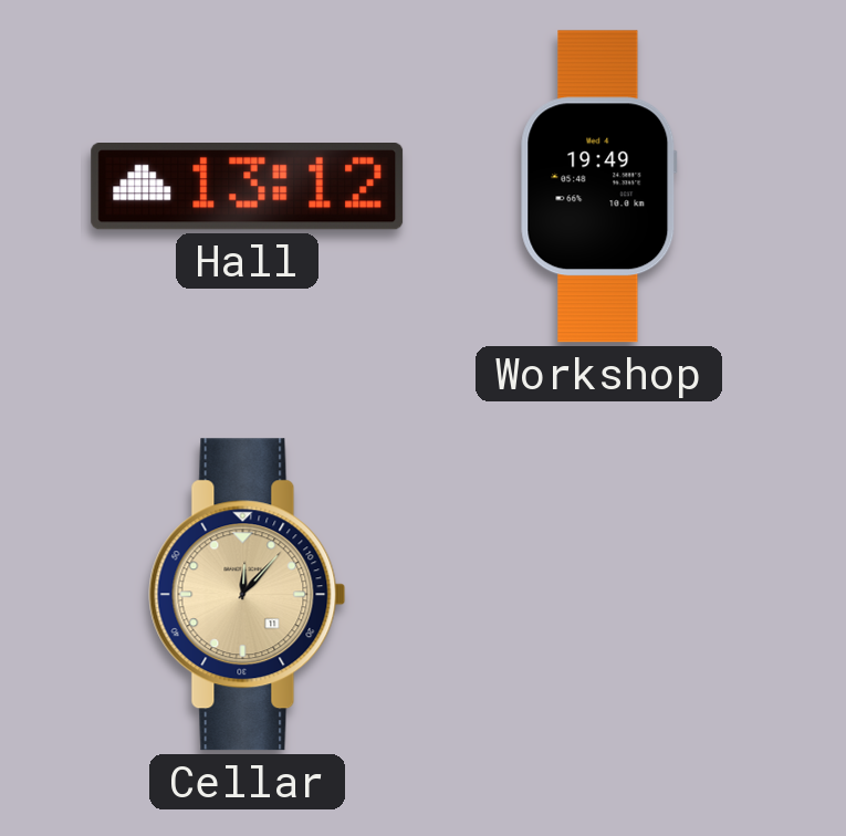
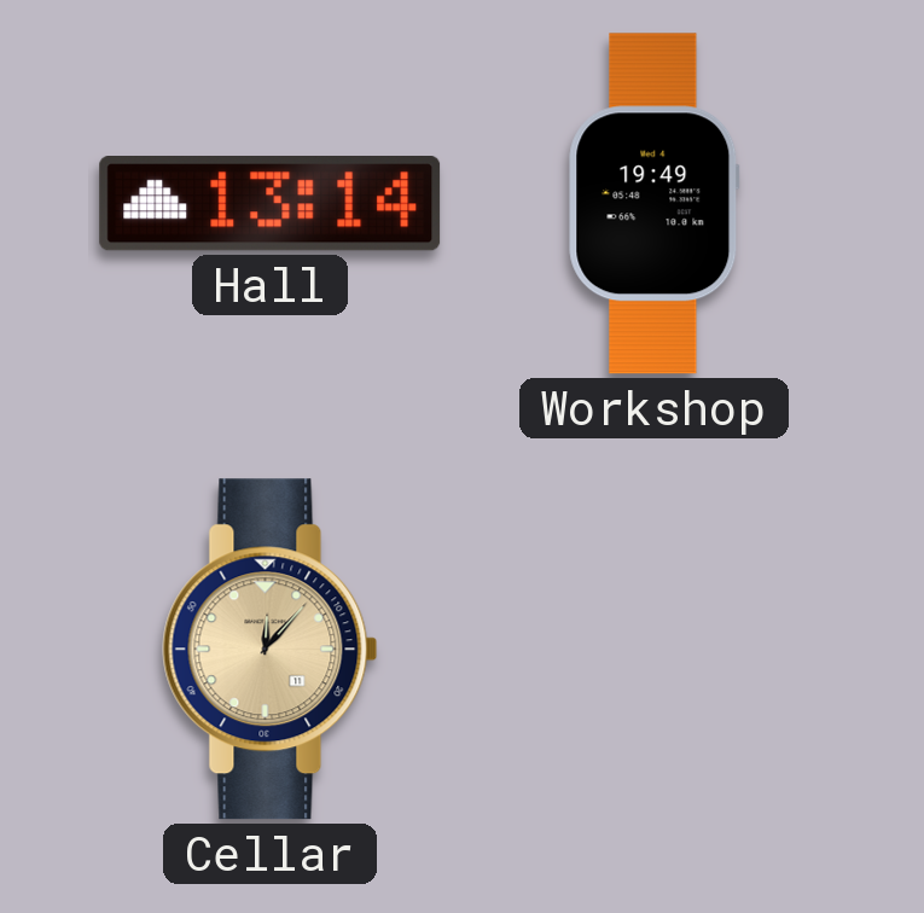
Hall: 13:12 -> 13:14 (271, 204)
